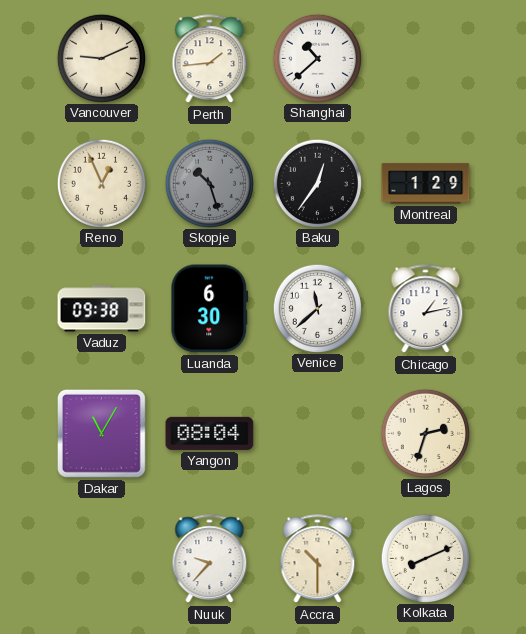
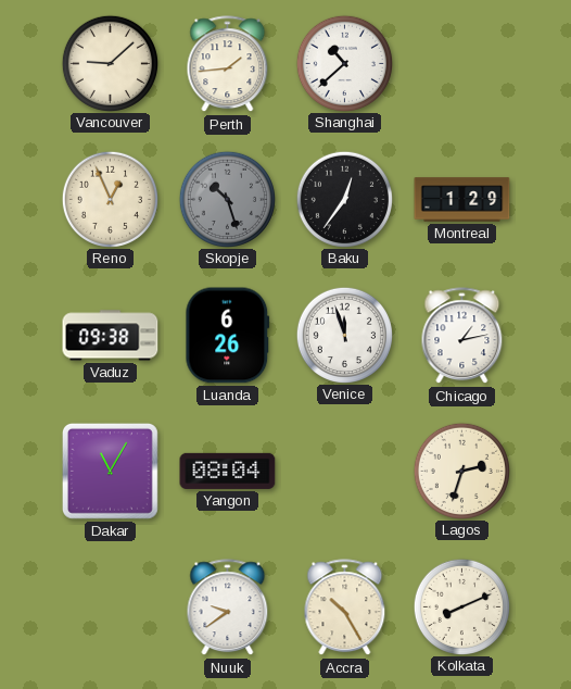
Vancouver: 9:11 -> 9:08 (110, 63)
Luanda: 6:30 -> 6:26 (228, 336)
Venice: 11:38 -> 11:57 (344, 335)
Nuuk: 9:37 -> 9:39 (228, 607)
Accra: 10:30 -> 10:25 (345, 607)
